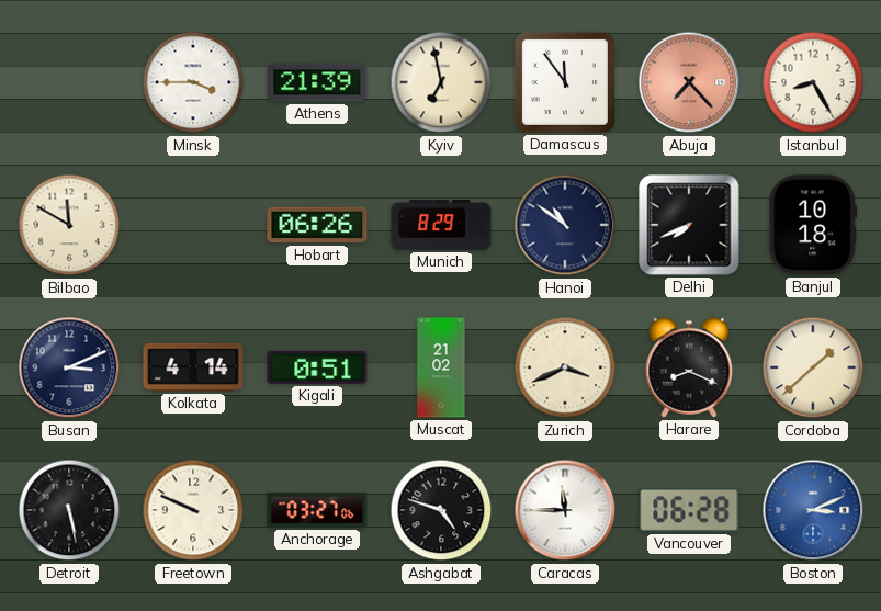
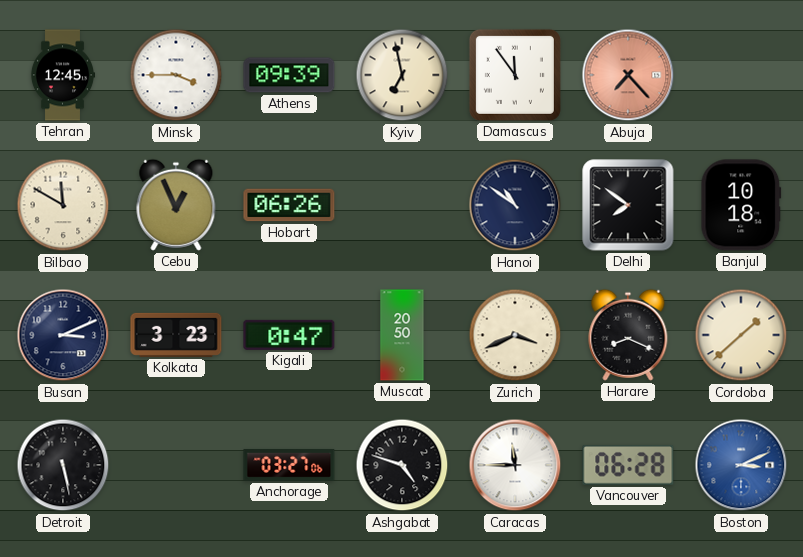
Tehran: none -> 12:45 (63, 75)
Athens: 21:39 -> 09:39 (289, 75)
Istanbul: 8:25 -> none (813, 82)
Cebu: none -> 12:56 (176, 205)
Munich: 8:29 -> none (441, 225)
Delhi: 7:41 -> 7:51 (628, 205)
Kolkata: 4:14 -> 3:23 (176, 335)
Kigali: 0:51 -> 0:47 (289, 335)
Muscat: 21:02 -> 20:50 (402, 335)
Freetown: 9:49 -> none (193, 510)
